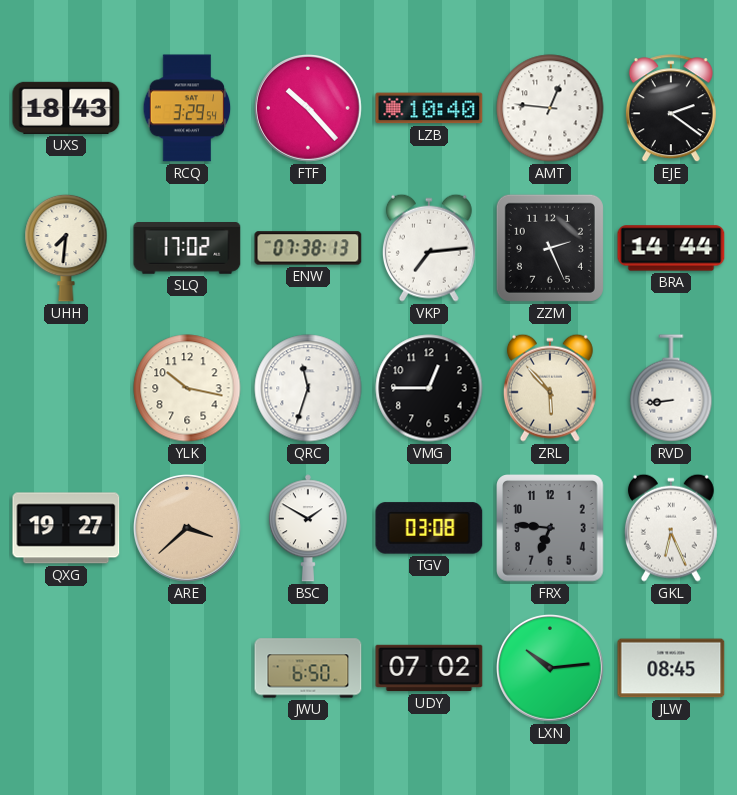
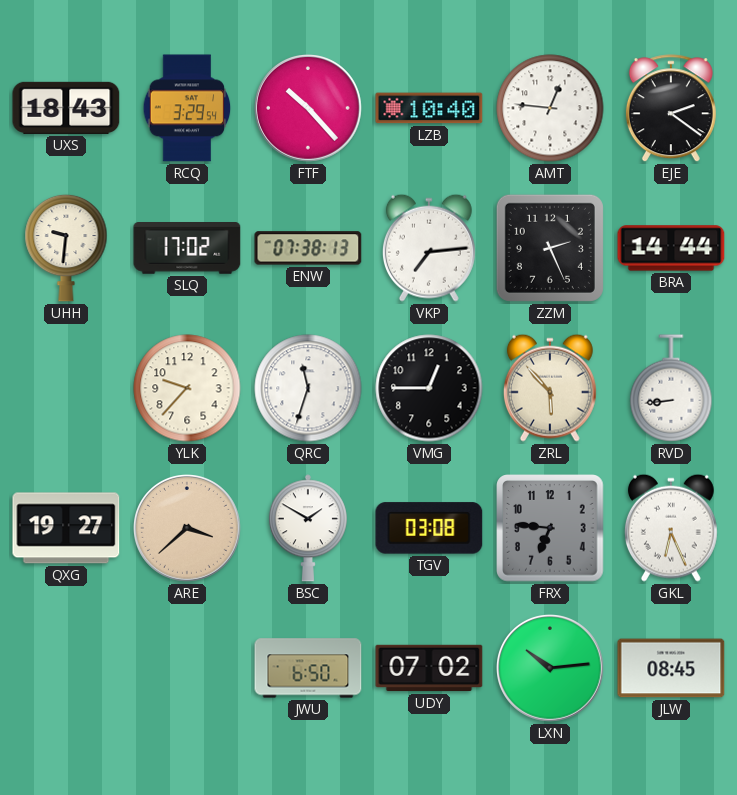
UHH: 7:31 -> 9:31 (66, 248)
YLK: 10:17 -> 9:37 (187, 388)
